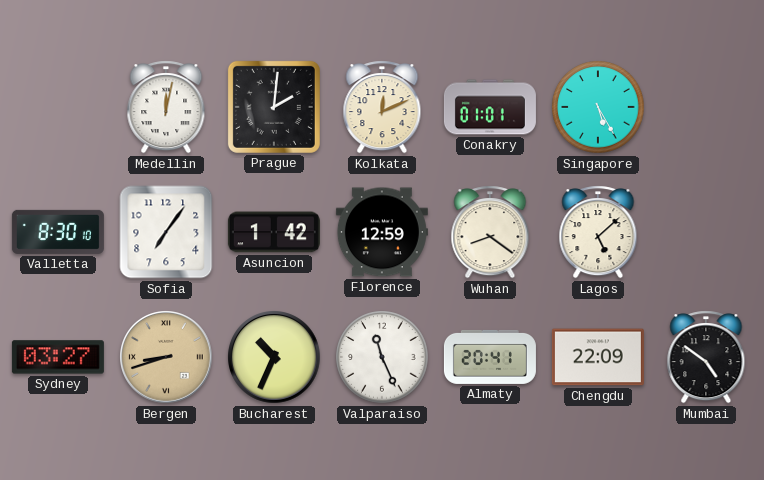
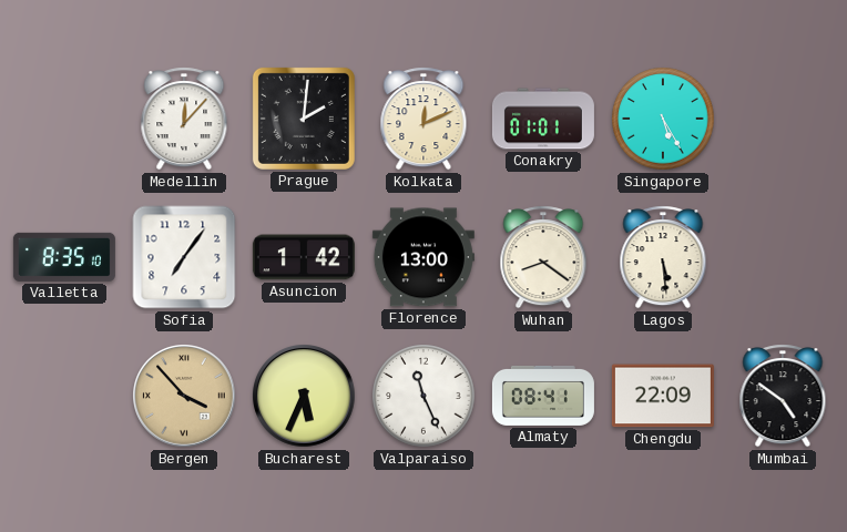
Medellin: 12:02 -> 12:07 (184, 119)
Valletta: 8:30 -> 8:35 (64, 257)
Florence: 12:59 -> 13:00 (423, 257)
Lagos: 5:08 -> 5:29 (663, 257)
Sydney: 03:27 -> none (58, 357)
Bergen: 8:42 -> 3:53 (184, 396)
Bucharest: 10:34 -> 5:34 (304, 396)
Almaty: 20:41 -> 08:41 (543, 396)
